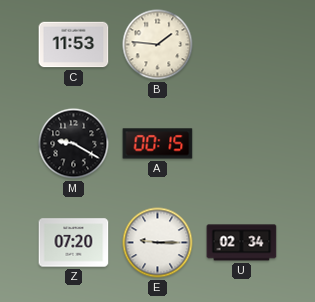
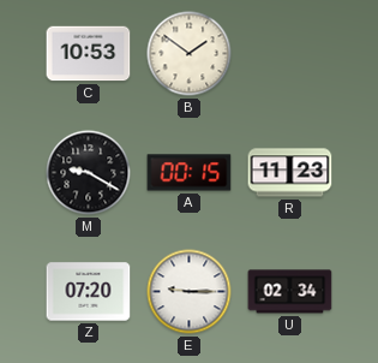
C: 11:53 -> 10:53 (89, 54)
B: 1:46 -> 1:51 (190, 54)
R: none -> 11:23 (290, 173)
